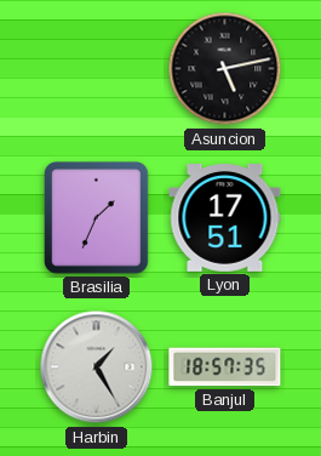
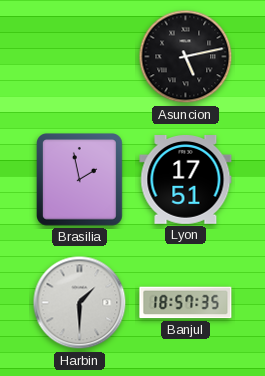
Brasilia: 1:34 -> 1:58 (80, 180)
Harbin: 1:25 -> 1:30 (80, 303)
